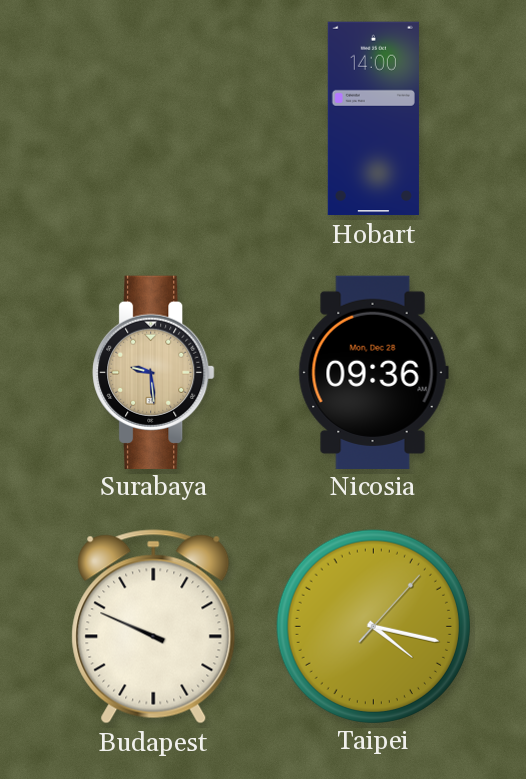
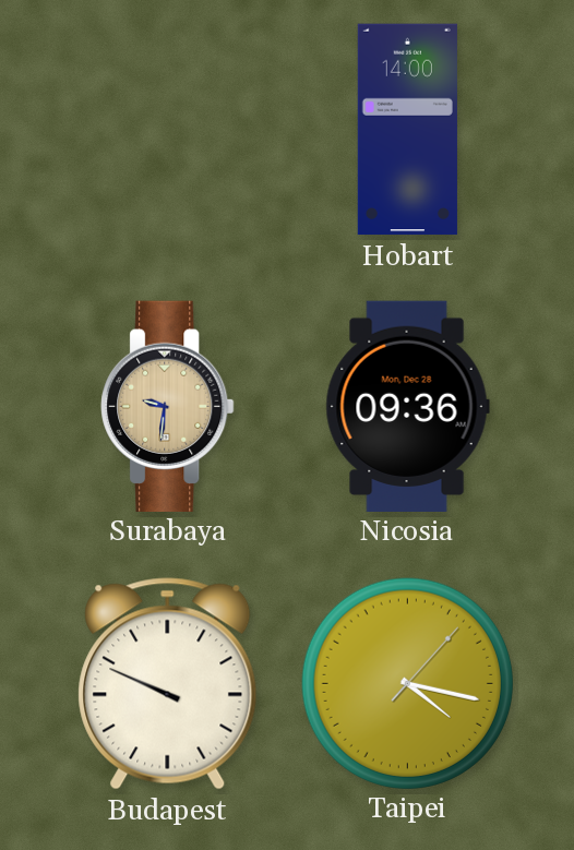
Surabaya: 9:29 -> 9:31 (168, 406)
